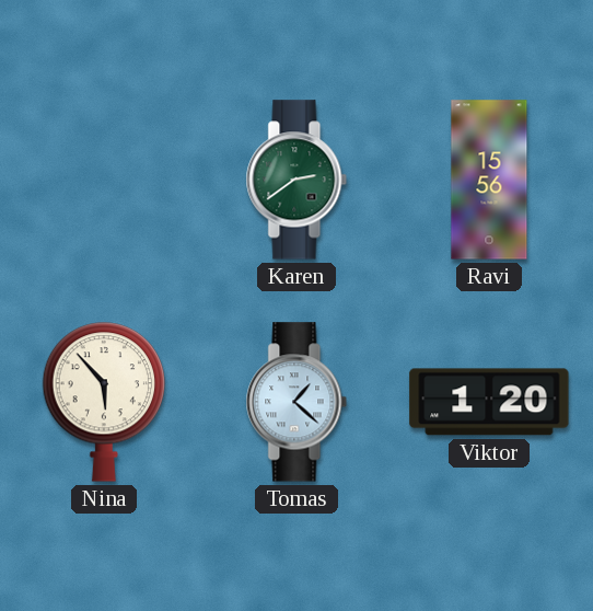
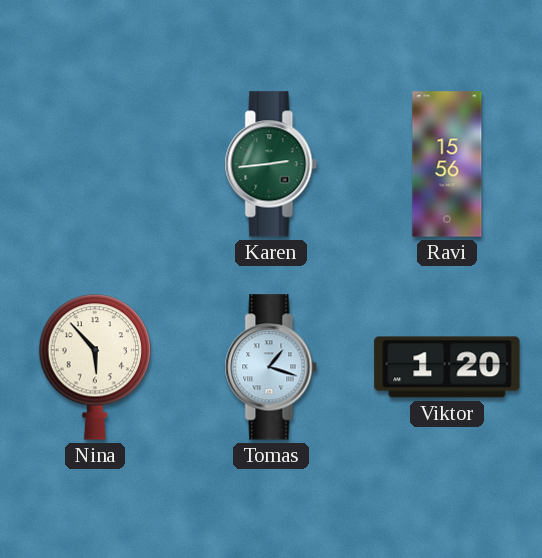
Karen: 2:39 -> 2:44 (271, 164)
Tomas: 1:22 -> 1:18 (271, 367)
